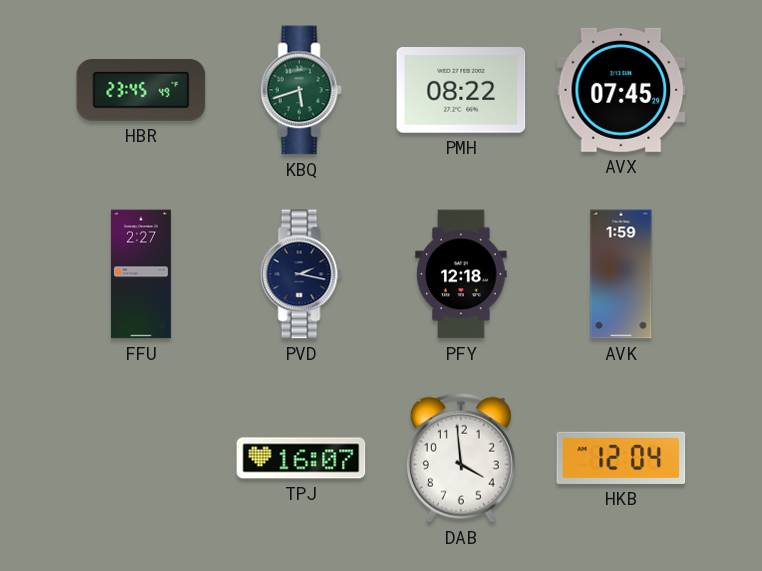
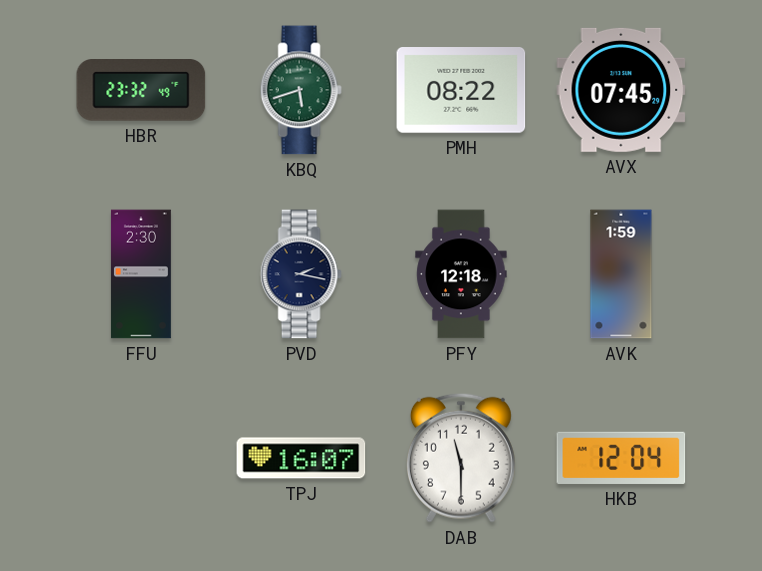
HBR: 23:45 -> 23:32 (141, 91)
FFU: 2:27 -> 2:30 (141, 274)
DAB: 3:59 -> 11:30 (461, 458)
